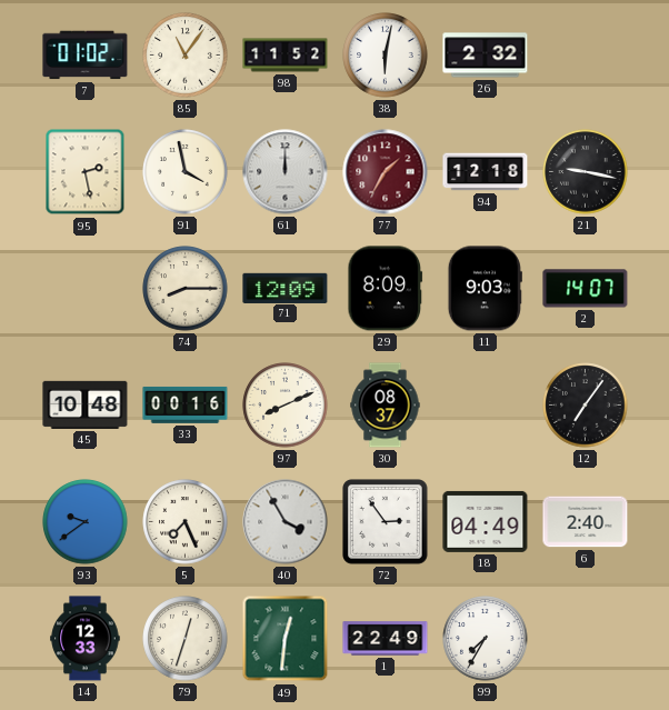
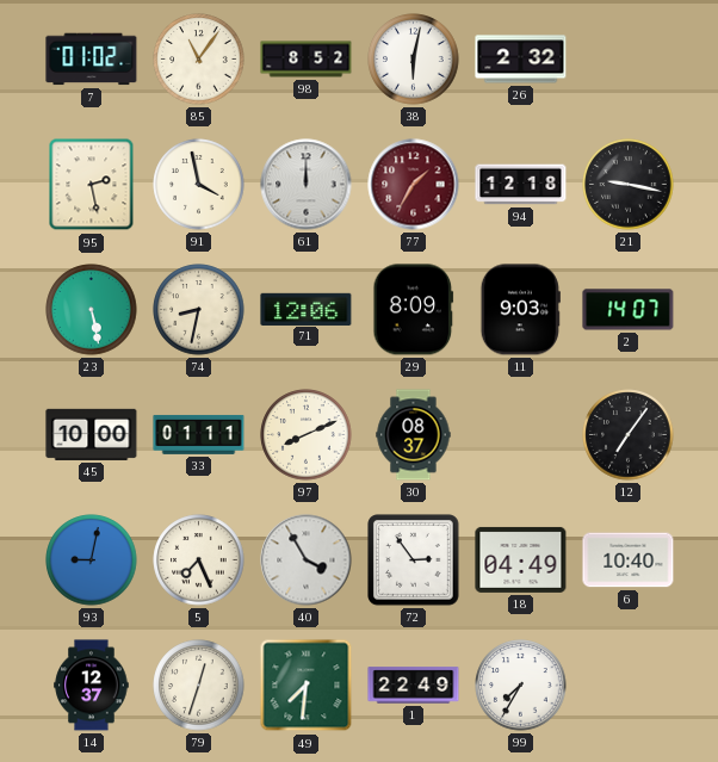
98: 11:52 -> 8:52 (307, 60)
23: none -> 5:28 (92, 310)
74: 8:15 -> 8:32 (199, 310)
71: 12:09 -> 12:06 (307, 309)
45: 10:48 -> 10:00 (92, 434)
33: 00:16 -> 01:11 (199, 434)
93: 9:39 -> 9:02 (92, 560)
6: 2:40 -> 10:40 (629, 560)
14: 12:33 -> 12:37 (92, 686)
49: 12:31 -> 7:31 (307, 686)
